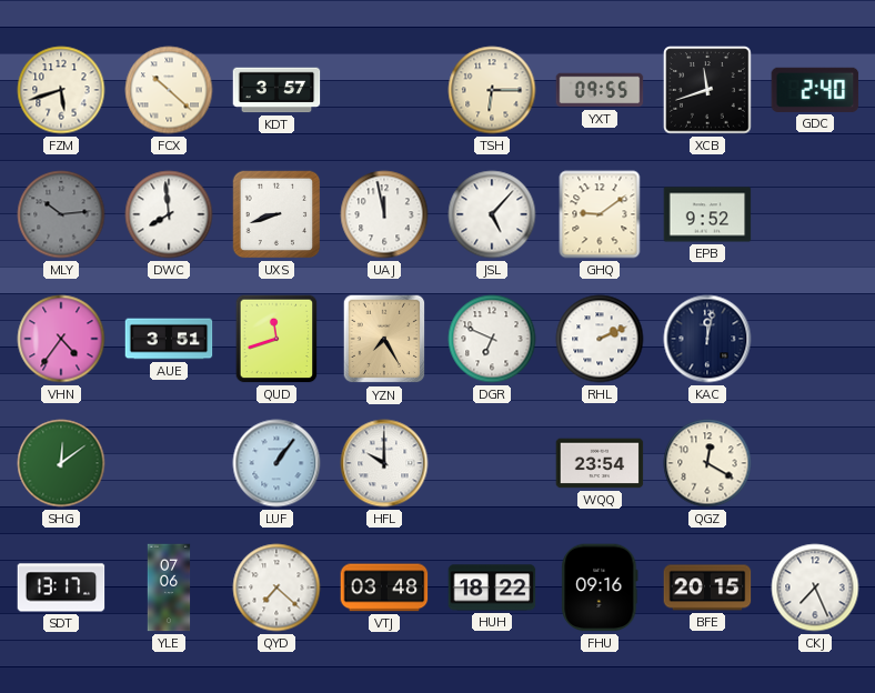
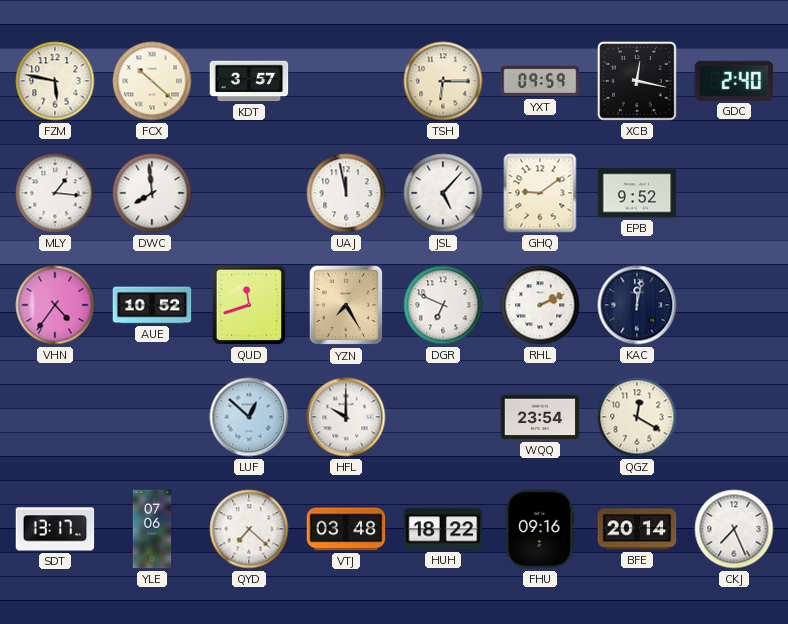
FZM: 5:42 -> 5:47 (55, 81)
YXT: 09:55 -> 09:59 (540, 81)
XCB: 11:42 -> 12:17 (637, 81)
MLY: 10:14 -> 1:16 (55, 193)
MLY dial: grey -> white (55, 193)
UXS: 8:42 -> none (276, 214)
AUE: 3:51 -> 10:52 (152, 305)
SHG: 12:09 -> none (61, 463)
LUF: 1:06 -> 12:52 (249, 417)
BFE: 20:15 -> 20:14 (637, 529)
